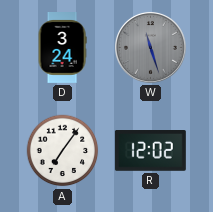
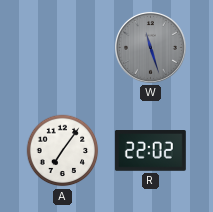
D: 3:24 -> none (62, 48)
R: 12:02 -> 22:02 (150, 151)
